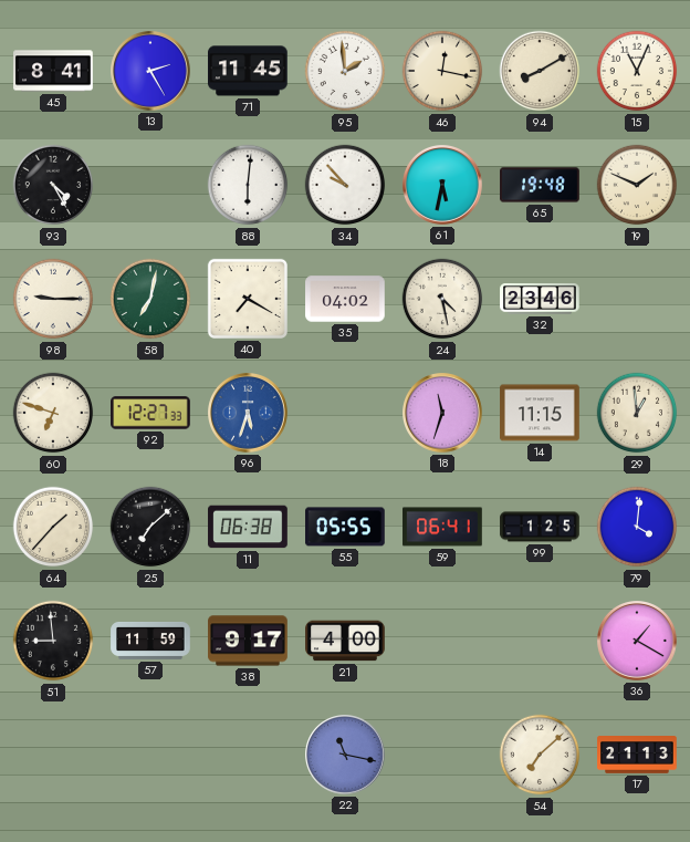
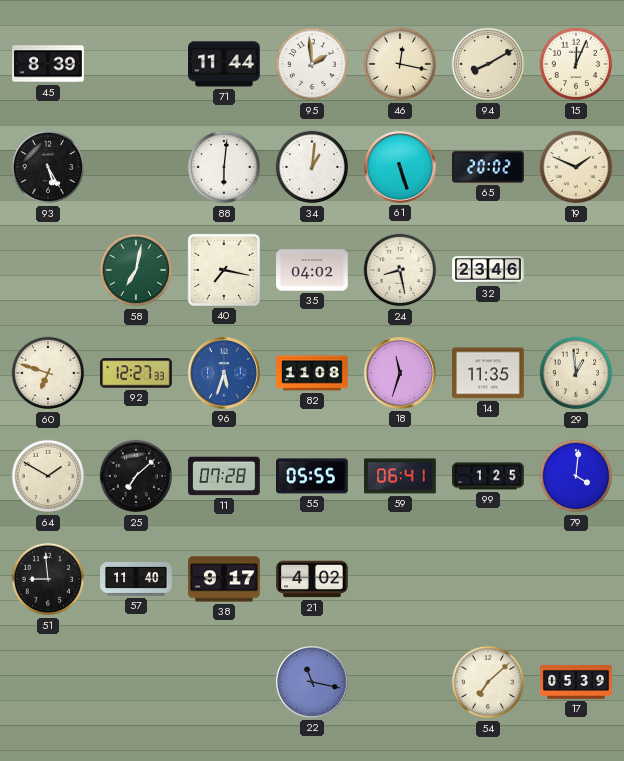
45: 8:41 -> 8:39 (48, 64)
13: 2:25 -> none (151, 72)
71: 11:45 -> 11:44 (224, 64)
15: 11:04 -> 12:04 (576, 64)
93: 4:25 -> 5:25 (48, 167)
34: 9:53 -> 1:01 (312, 167)
61: 5:32 -> 5:27 (401, 168)
65: 19:48 -> 20:02 (488, 167)
98: 9:15 -> none (53, 299)
40: 7:20 -> 7:17 (224, 270)
24: 4:28 -> 8:28 (400, 270)
82: none -> 11:08 (312, 373)
14: 11:15 -> 11:35 (488, 373)
64: 1:37 -> 1:50 (48, 476)
11: 06:38 -> 07:28 (224, 476)
57: 11:59 -> 11:40 (136, 579)
21: 4:00 -> 4:02 (312, 579)
36: 1:20 -> none (638, 642)
17: 21:13 -> 05:39 (576, 683)
